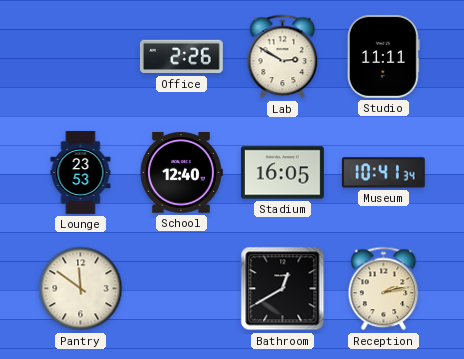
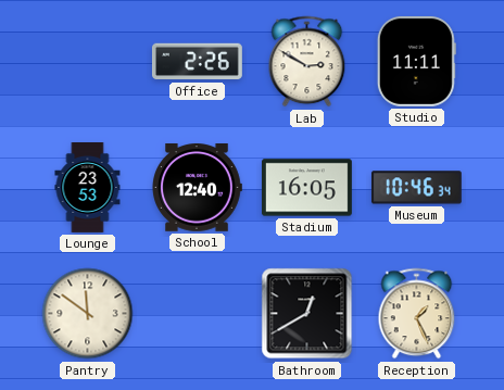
Museum: 10:41 -> 10:46 (416, 188)
Reception: 2:13 -> 1:26 (417, 314)
